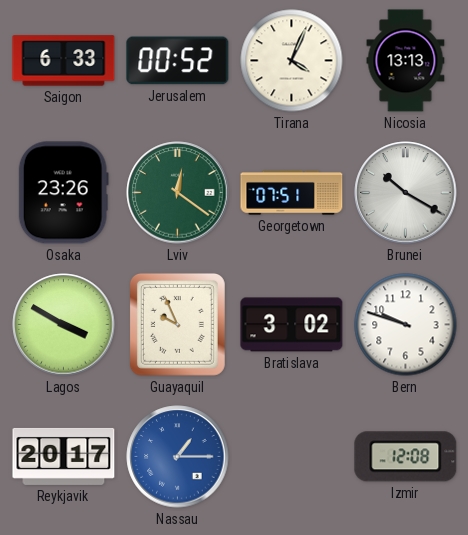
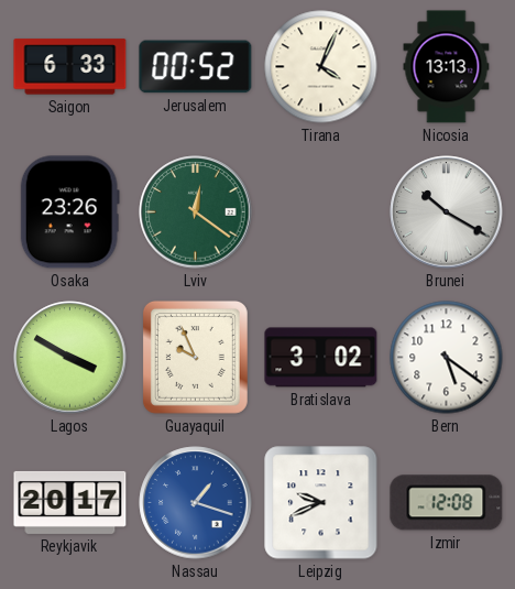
Georgetown: 07:51 -> none (292, 193)
Bern: 9:48 -> 5:21 (447, 358)
Nassau: 1:15 -> 1:18 (196, 503)
Leipzig: none -> 9:41 (321, 503)
